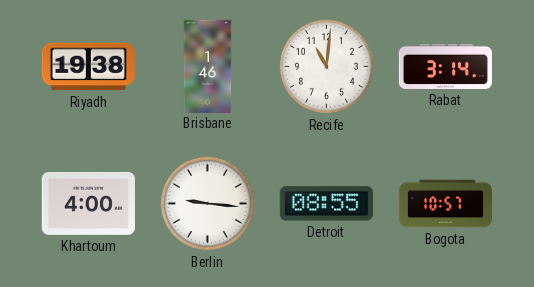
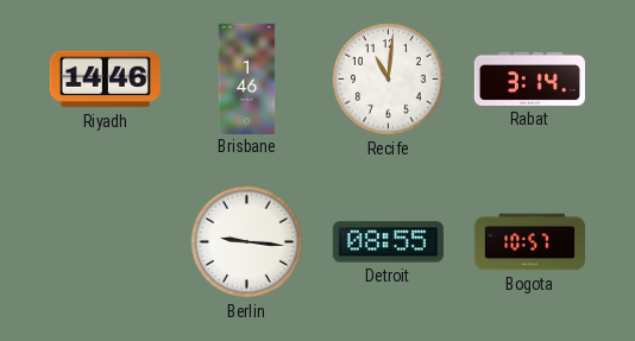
Riyadh: 19:38 -> 14:46 (105, 80)
Khartoum: 4:00 -> none (88, 203)
